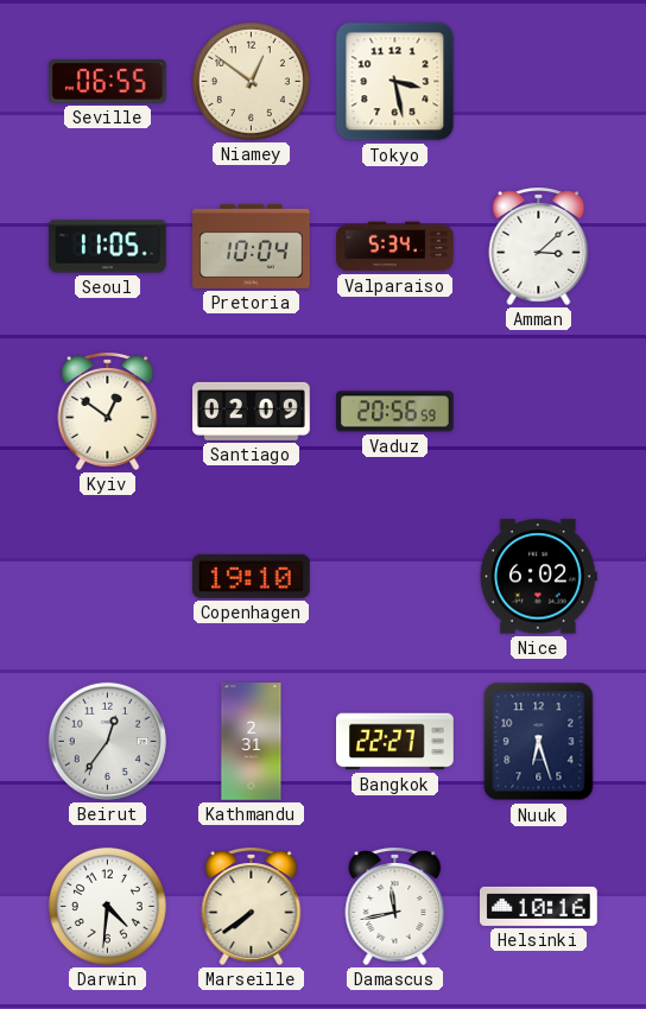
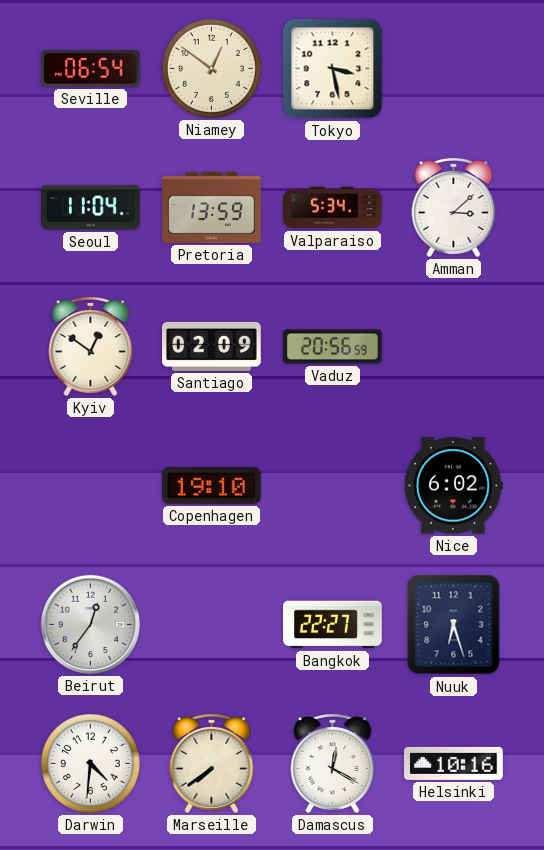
Seville: 06:55 -> 06:54 (90, 69)
Seoul: 11:05 -> 11:04 (91, 208)
Pretoria: 10:04 -> 13:59 (212, 207)
Kathmandu: 2:31 -> none (252, 742)
Damascus: 11:43 -> 12:20 (333, 764)
